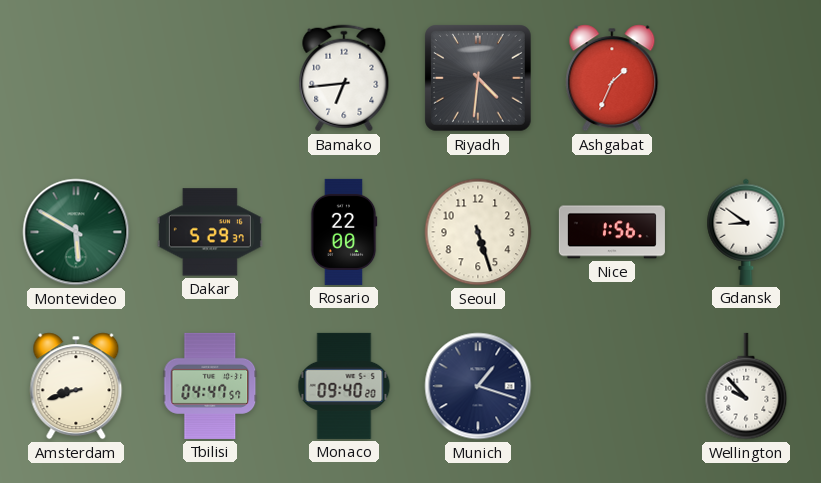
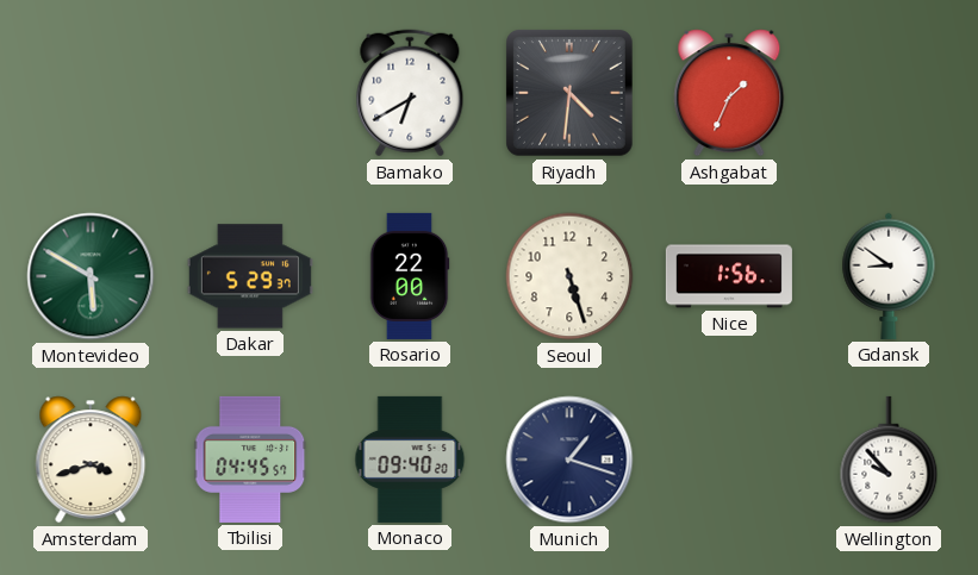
Bamako: 6:44 -> 6:40 (410, 93)
Amsterdam: 8:42 -> 3:42 (91, 460)
Tbilisi: 04:47 -> 04:45 (250, 460)
